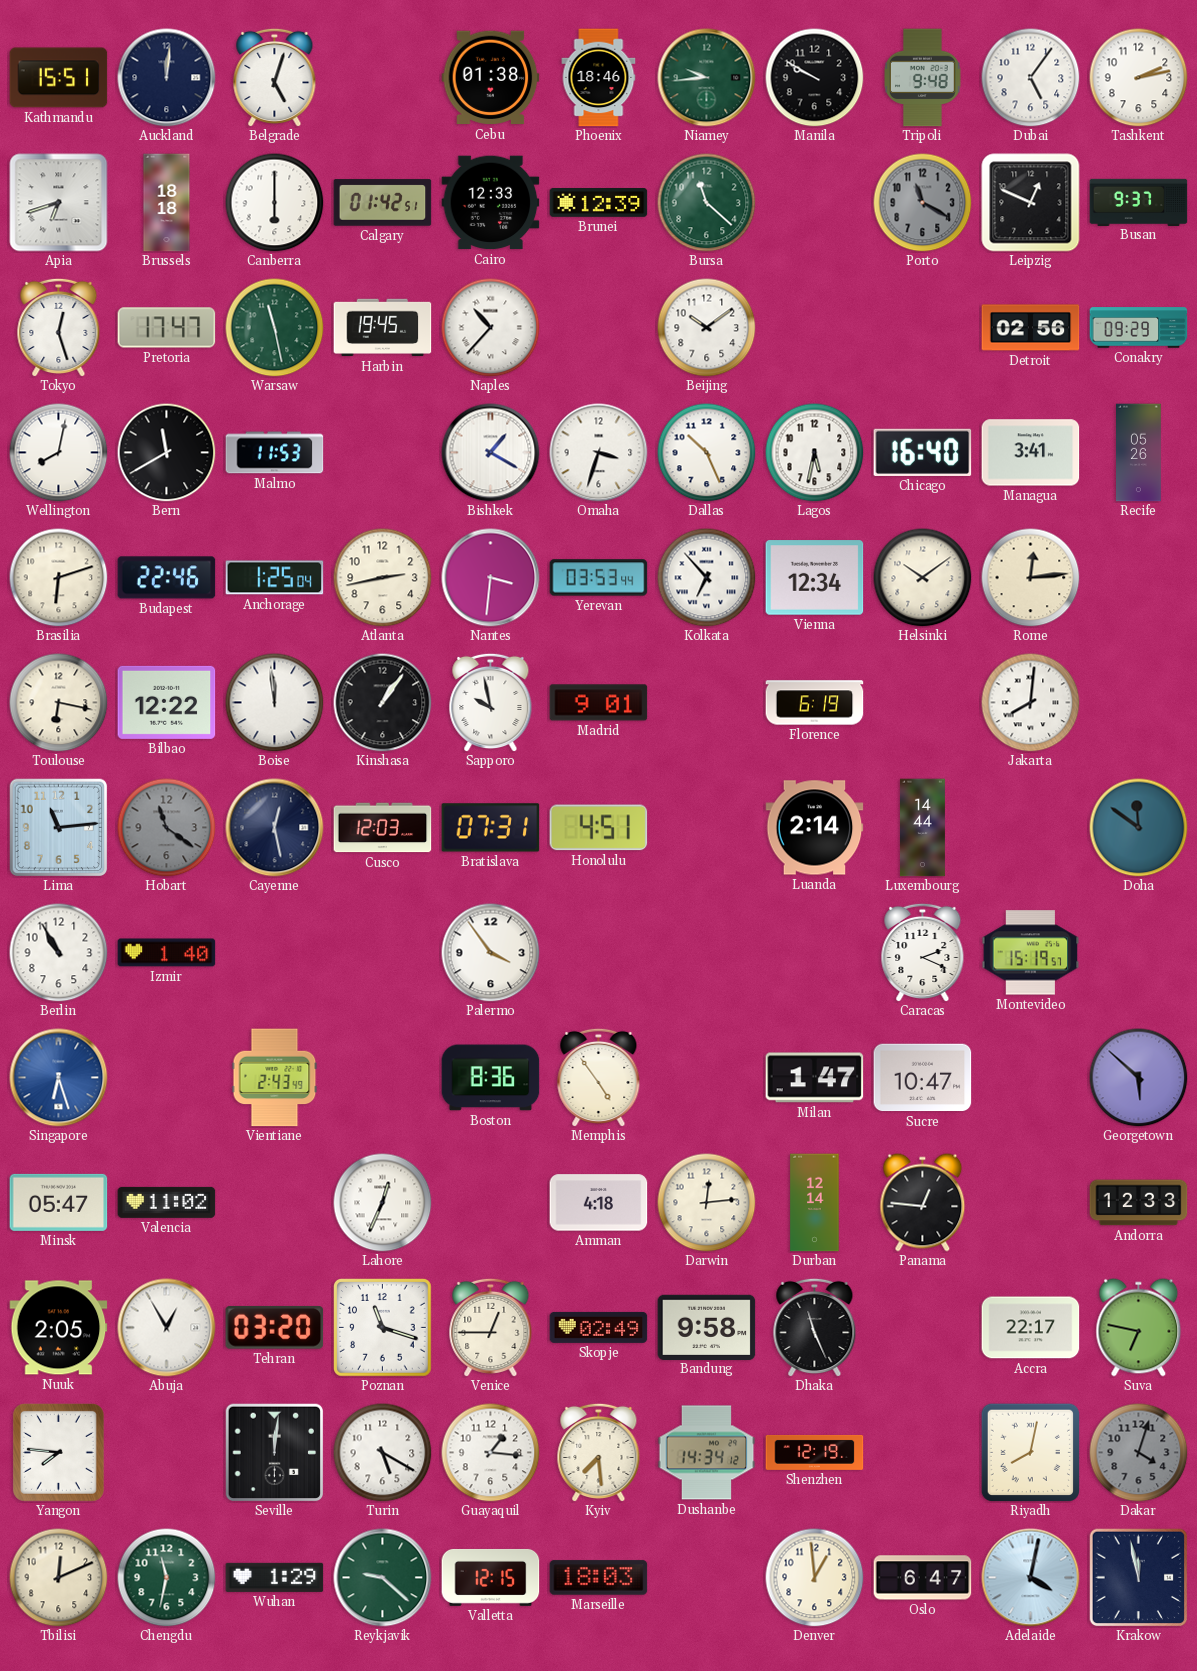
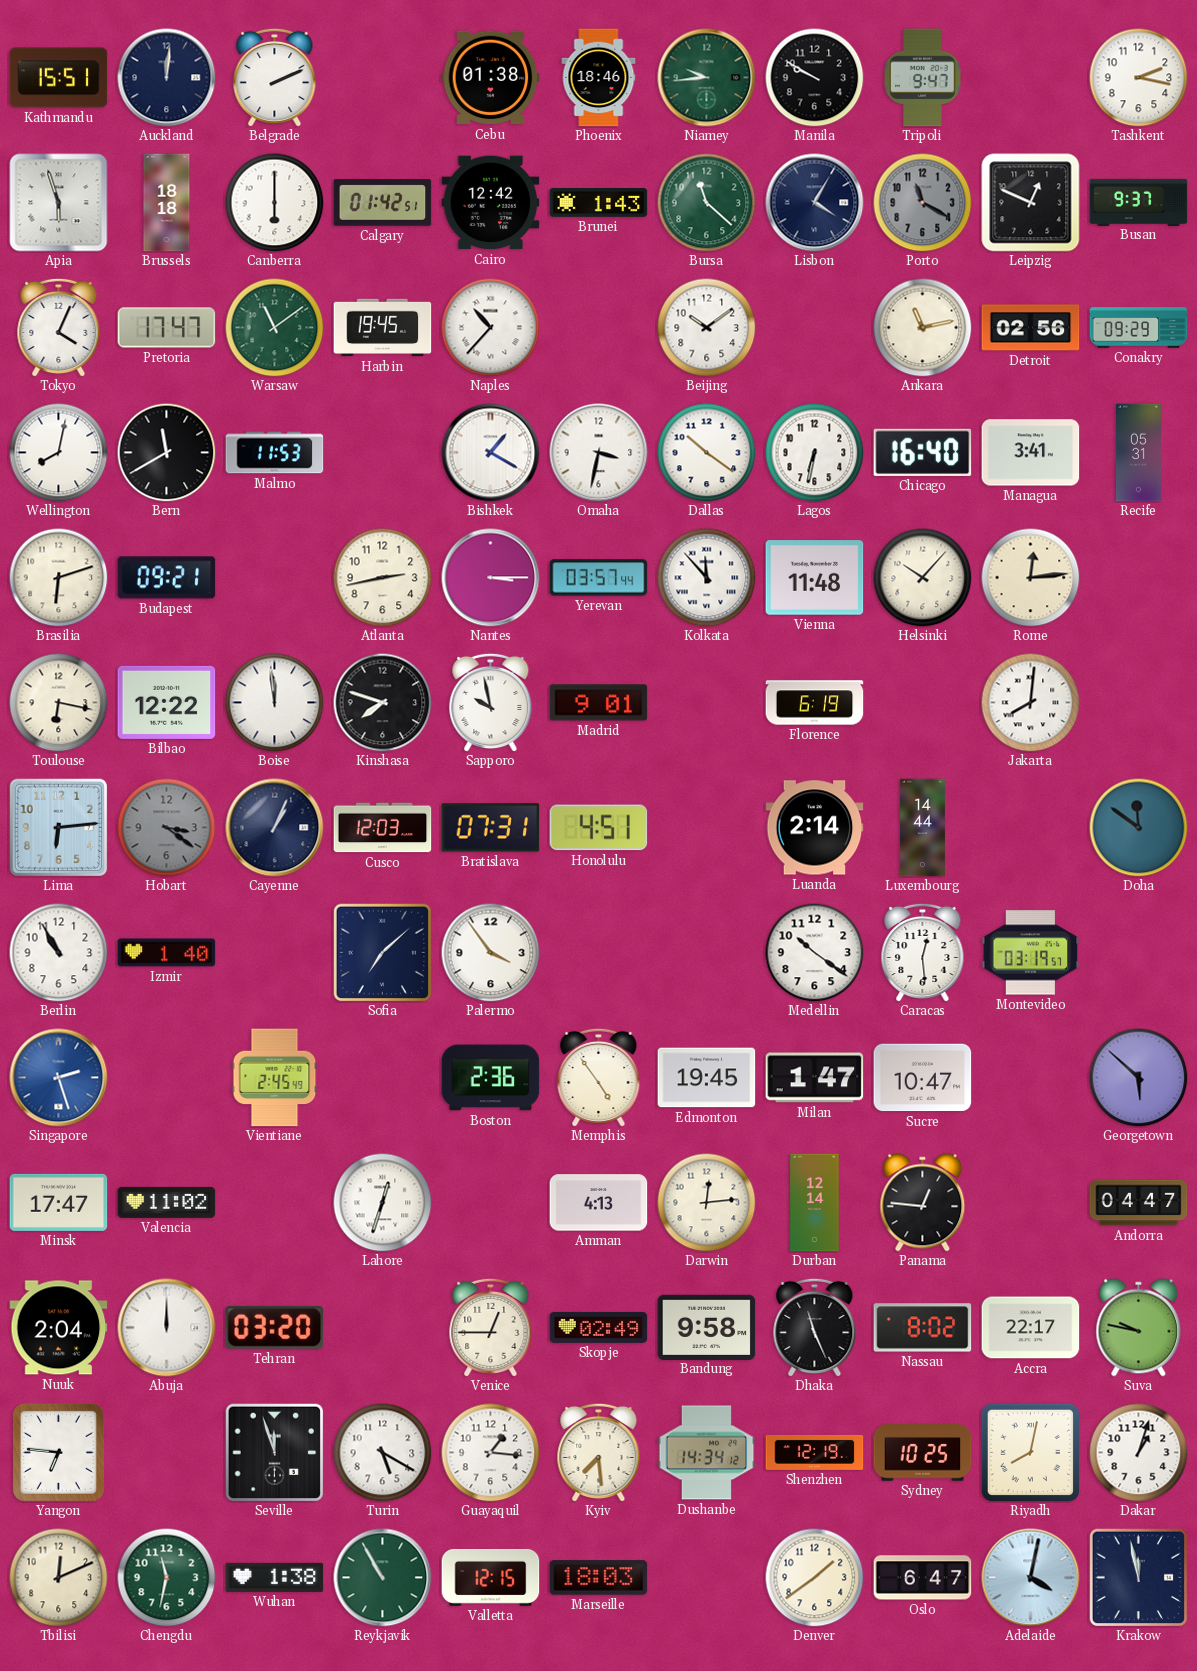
Belgrade: 5:03 -> 2:11 (275, 77)
Tripoli: 9:48 -> 9:47 (923, 78)
Dubai: 5:06 -> none (1031, 78)
Tashkent: 2:13 -> 2:17 (1139, 78)
Apia: 6:42 -> 5:57 (59, 203)
Cairo: 12:33 -> 12:42 (491, 203)
Brunei: 12:39 -> 1:43 (599, 203)
Lisbon: none -> 4:05 (815, 203)
Tokyo: 12:27 -> 4:04 (59, 327)
Warsaw: 11:28 -> 11:09 (275, 328)
Ankara: none -> 11:13 (923, 328)
Omaha: 3:33 -> 3:32 (599, 453)
Dallas: 10:26 -> 10:21 (707, 453)
Lagos: 5:32 -> 6:32 (815, 453)
Recife: 05:26 -> 05:31 (1139, 453)
Budapest: 22:46 -> 09:21 (167, 578)
Anchorage: 1:25 -> none (275, 578)
Nantes: 3:31 -> 3:15 (491, 578)
Yerevan: 03:53 -> 03:57 (599, 578)
Kolkata: 6:53 -> 11:53 (707, 578)
Vienna: 12:34 -> 11:48 (815, 578)
Helsinki: 10:09 -> 10:07 (923, 578)
Kinshasa: 1:06 -> 7:48 (383, 703)
Lima: 11:14 -> 6:14 (58, 827)
Hobart: 11:21 -> 3:21 (167, 828)
Cayenne: 12:28 -> 1:04 (275, 828)
Sofia: none -> 7:08 (382, 952)
Medellin: none -> 10:21 (815, 953)
Caracas: 2:19 -> 12:29 (923, 952)
Montevideo: 15:19 -> 03:19 (1031, 953)
Singapore: 6:27 -> 2:27 (59, 1078)
Vientiane: 2:43 -> 2:45 (275, 1078)
Boston: 8:36 -> 2:36 (491, 1078)
Edmonton: none -> 19:45 (707, 1078)
Minsk: 05:47 -> 17:47 (59, 1202)
Lahore: 12:34 -> 12:33 (383, 1203)
Amman: 4:18 -> 4:13 (599, 1203)
Andorra: 12:33 -> 04:47 (1139, 1203)
Nuuk: 2:05 -> 2:04 (59, 1328)
Abuja: 12:55 -> 12:00 (167, 1328)
Poznan: 11:18 -> none (383, 1328)
Nassau: none -> 8:02 (923, 1328)
Suva: 6:47 -> 9:47 (1139, 1328)
Yangon: 7:46 -> 6:46 (58, 1452)
Seville: 12:01 -> 11:57 (274, 1452)
Sydney: none -> 10:25 (923, 1453)
Dakar: 4:03 -> 1:03 (1139, 1453)
Dakar dial: grey -> white (1139, 1453)
Wuhan: 1:29 -> 1:38 (275, 1577)
Reykjavik: 9:22 -> 10:55 (383, 1578)
Denver: 12:59 -> 1:39 (815, 1578)
